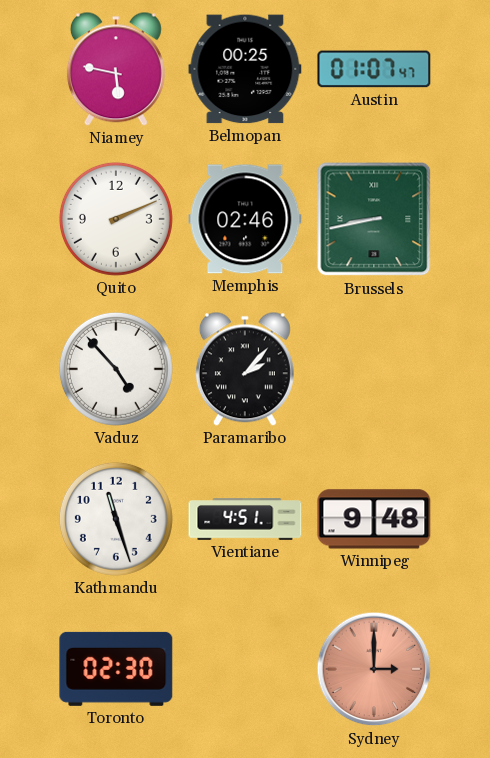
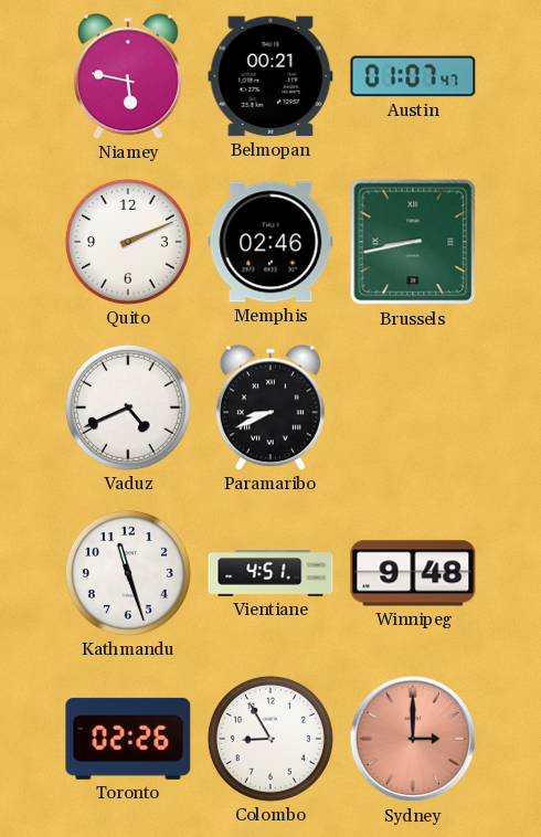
Belmopan: 00:25 -> 00:21 (270, 76)
Vaduz: 4:53 -> 4:41 (128, 407)
Paramaribo: 2:07 -> 8:41 (270, 407)
Toronto: 02:30 -> 02:26 (128, 739)
Colombo: none -> 8:55 (270, 739)
